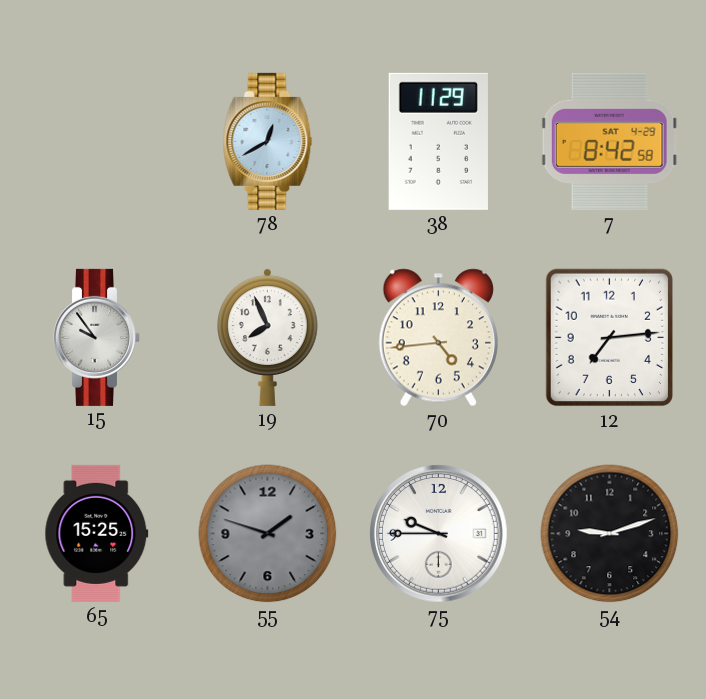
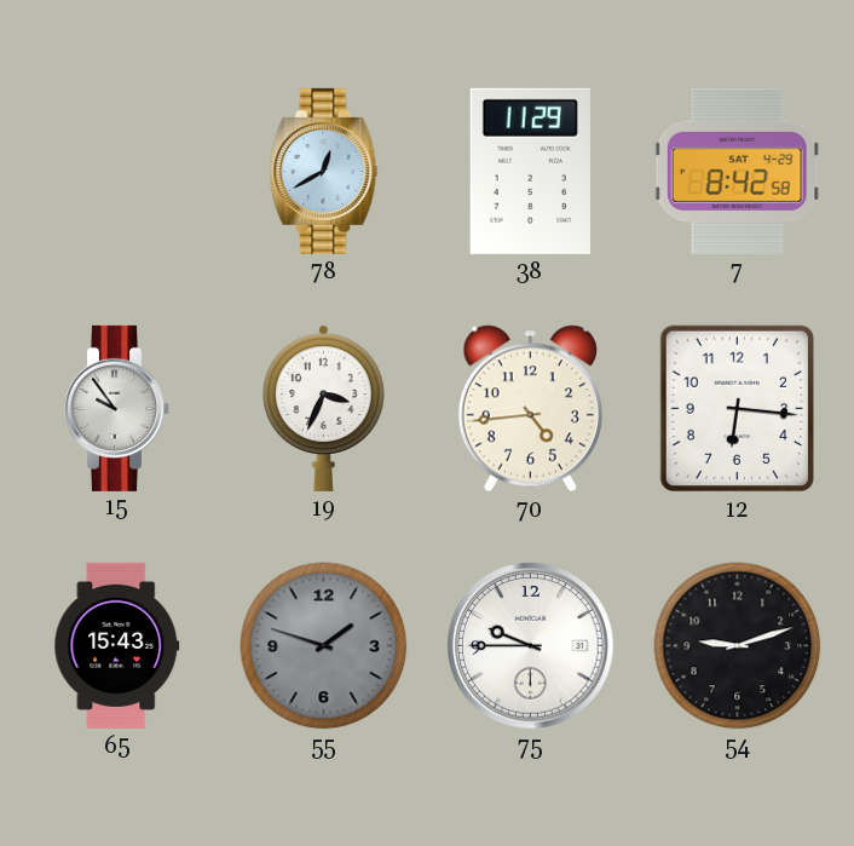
19: 7:56 -> 3:34 (324, 408)
12: 7:14 -> 6:16 (737, 409)
65: 15:25 -> 15:43 (117, 645)
